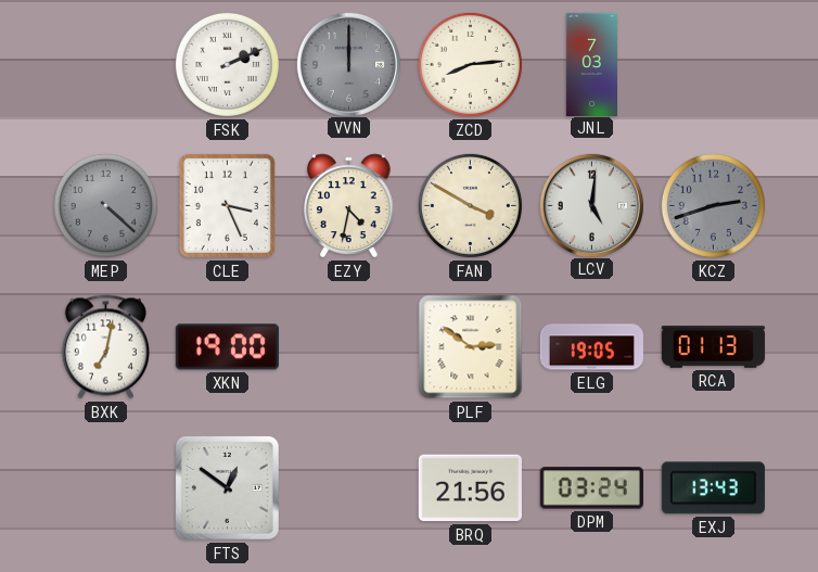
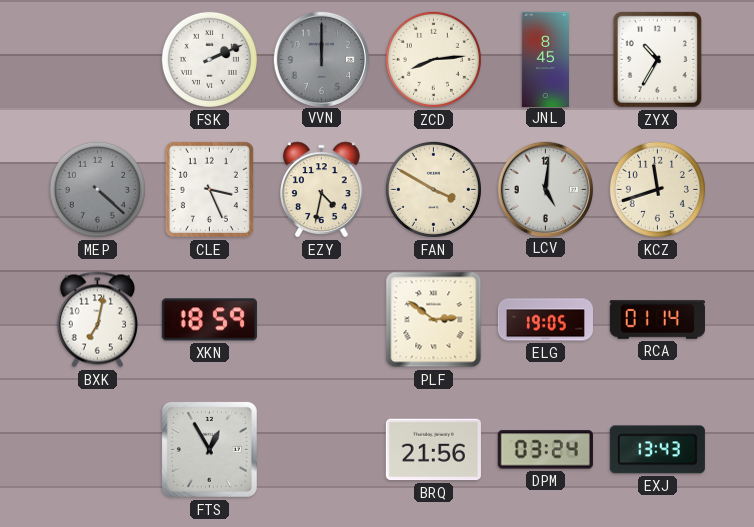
JNL: 7:03 -> 8:45 (545, 59)
ZYX: none -> 10:35 (657, 59)
KCZ: 2:42 -> 11:42 (657, 189)
KCZ dial: grey -> cream (657, 189)
XKN: 19:00 -> 18:59 (209, 320)
RCA: 01:13 -> 01:14 (657, 320)
FTS: 12:51 -> 12:55 (209, 449)
